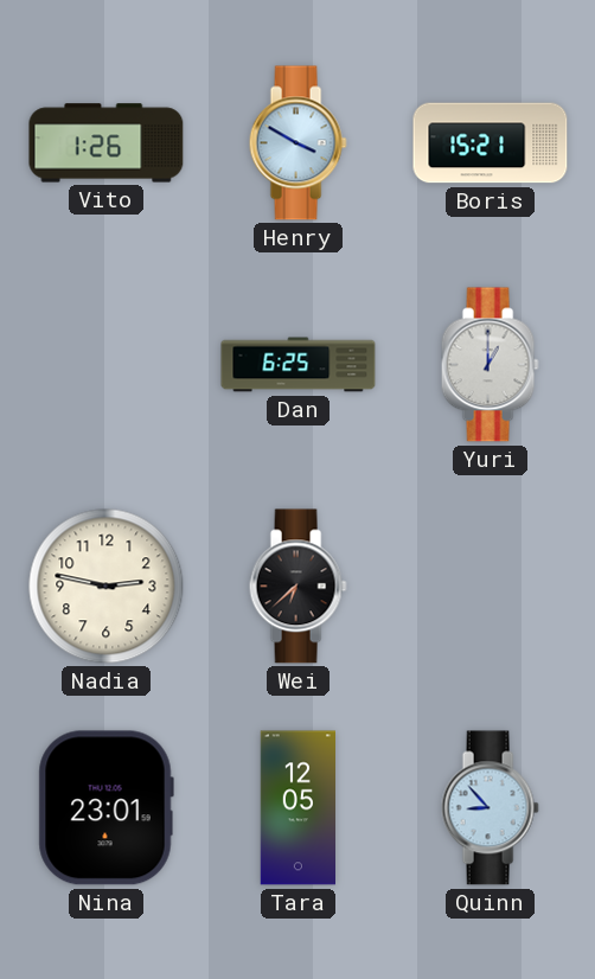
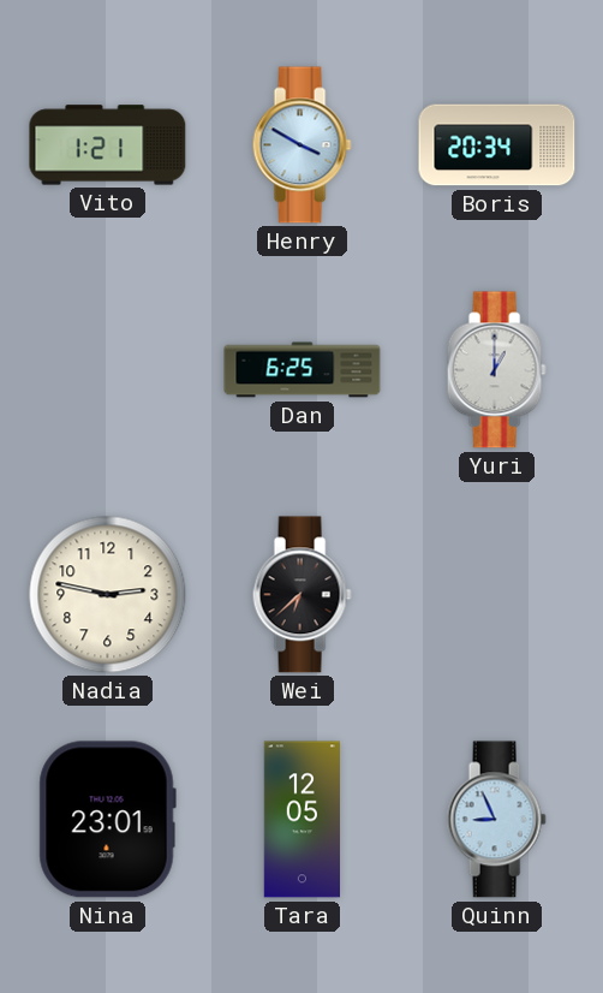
Vito: 1:26 -> 1:21 (108, 145)
Boris: 15:21 -> 20:34 (497, 145)
Quinn: 8:53 -> 8:56 (496, 820)
